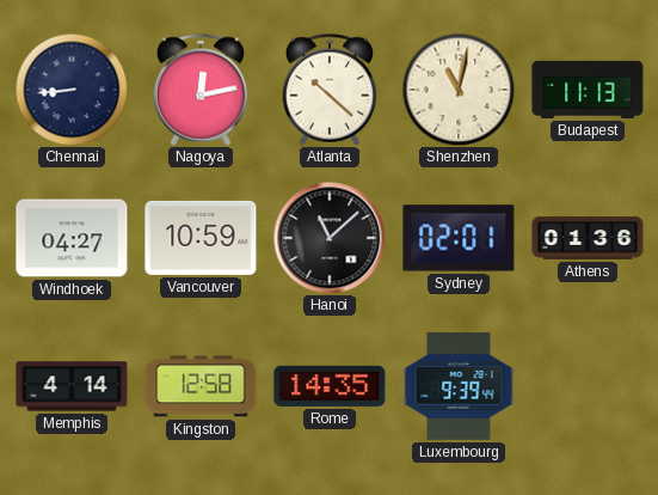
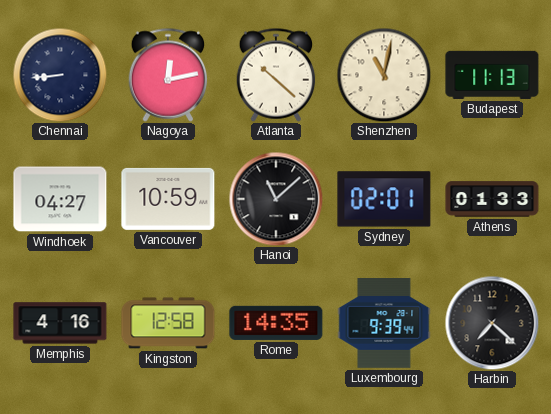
Athens: 01:36 -> 01:33 (492, 199)
Memphis: 4:14 -> 4:16 (60, 323)
Harbin: none -> 7:22 (492, 323)
